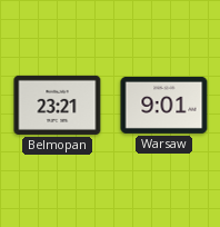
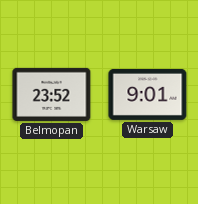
Belmopan: 23:21 -> 23:52 (52, 94)
